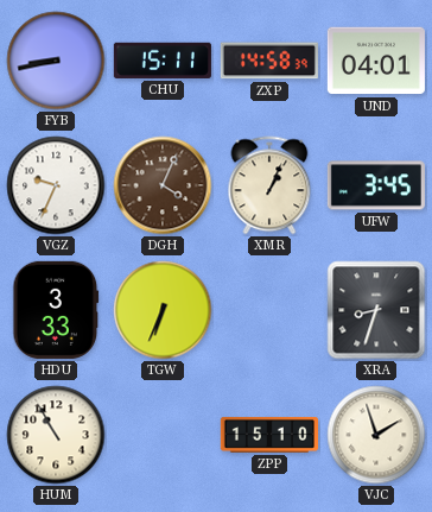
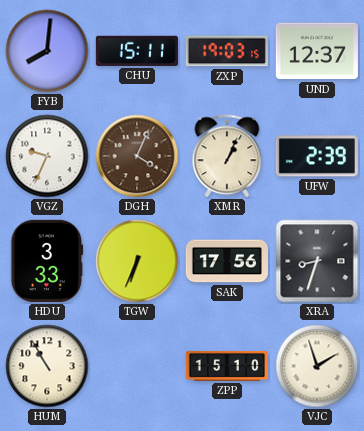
FYB: 8:43 -> 8:01 (47, 51)
ZXP: 14:58 -> 19:03 (227, 51)
UND: 04:01 -> 12:37 (317, 51)
UFW: 3:45 -> 2:39 (317, 156)
SAK: none -> 17:56 (227, 261)
